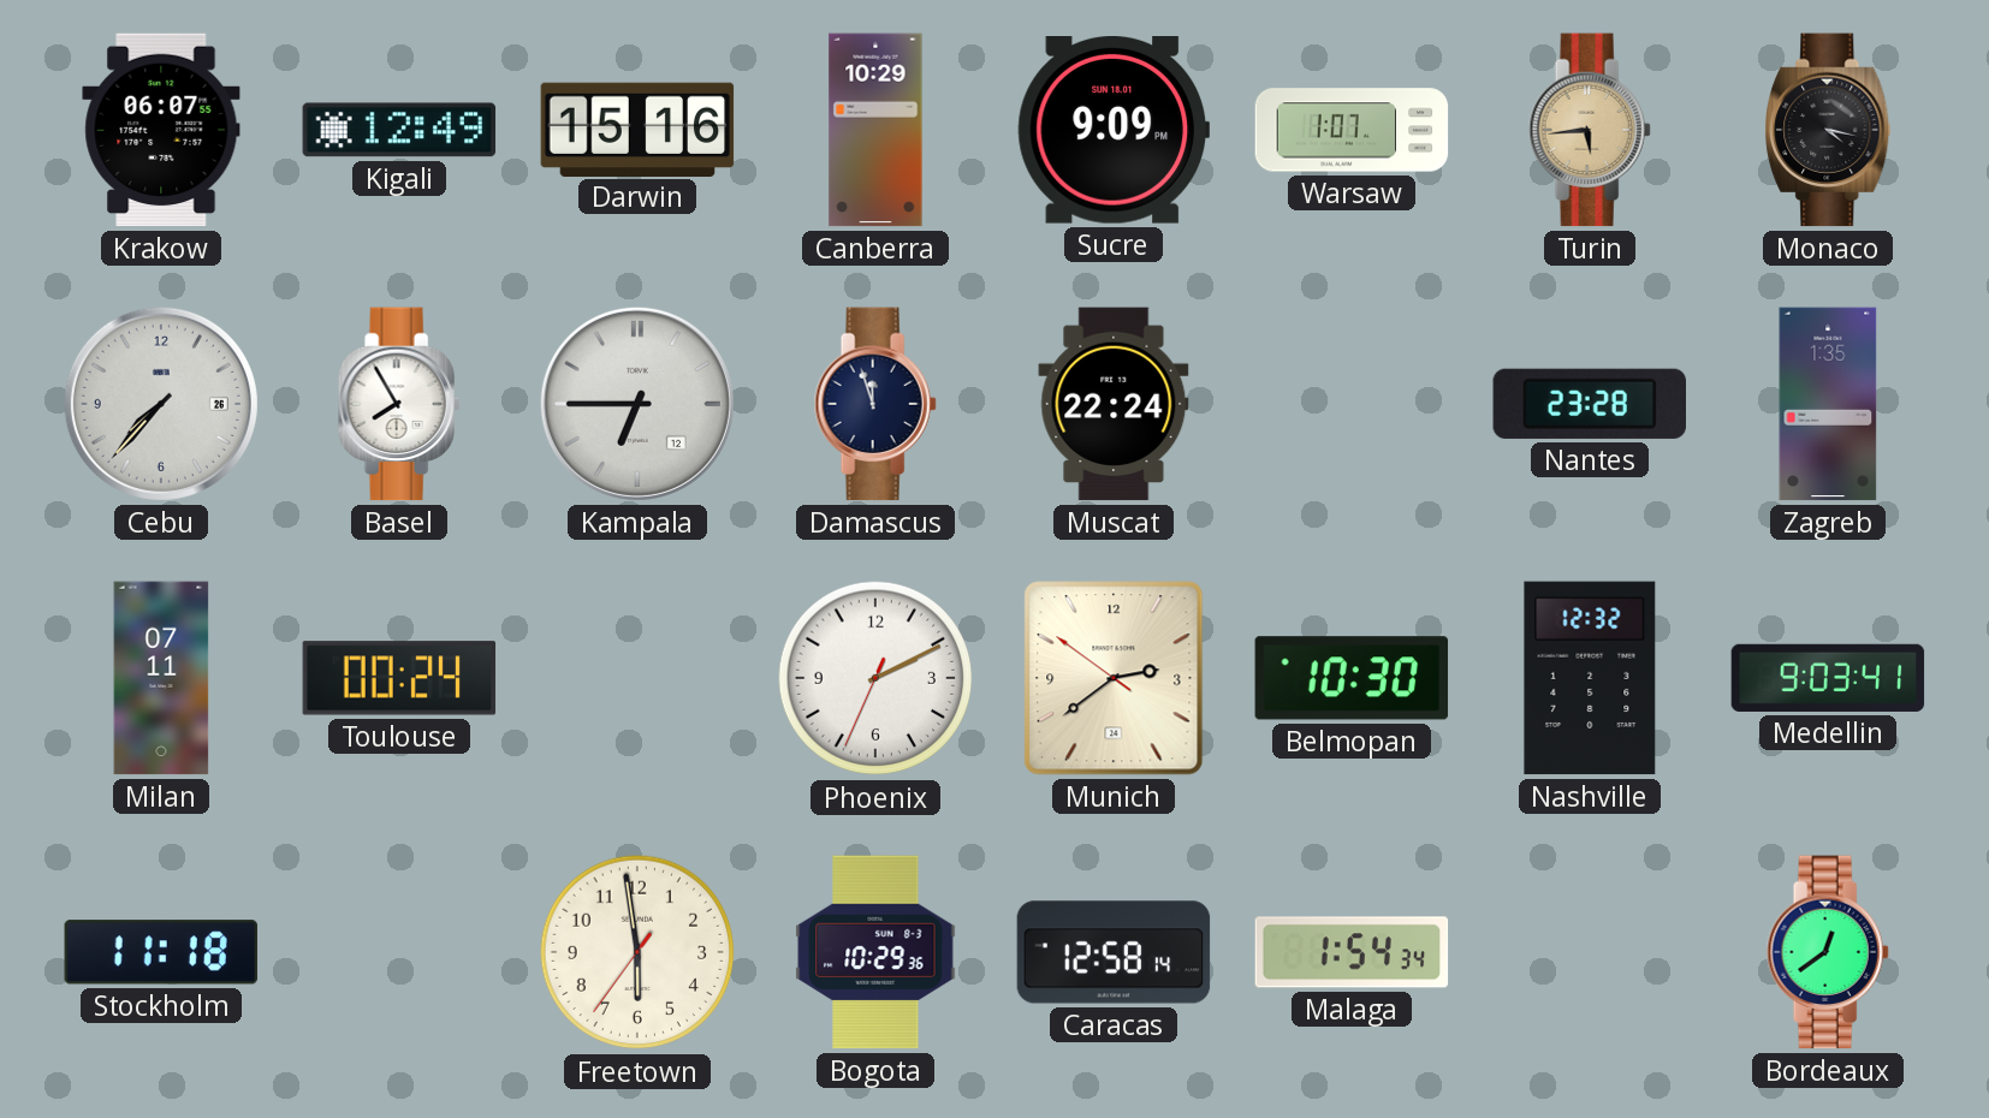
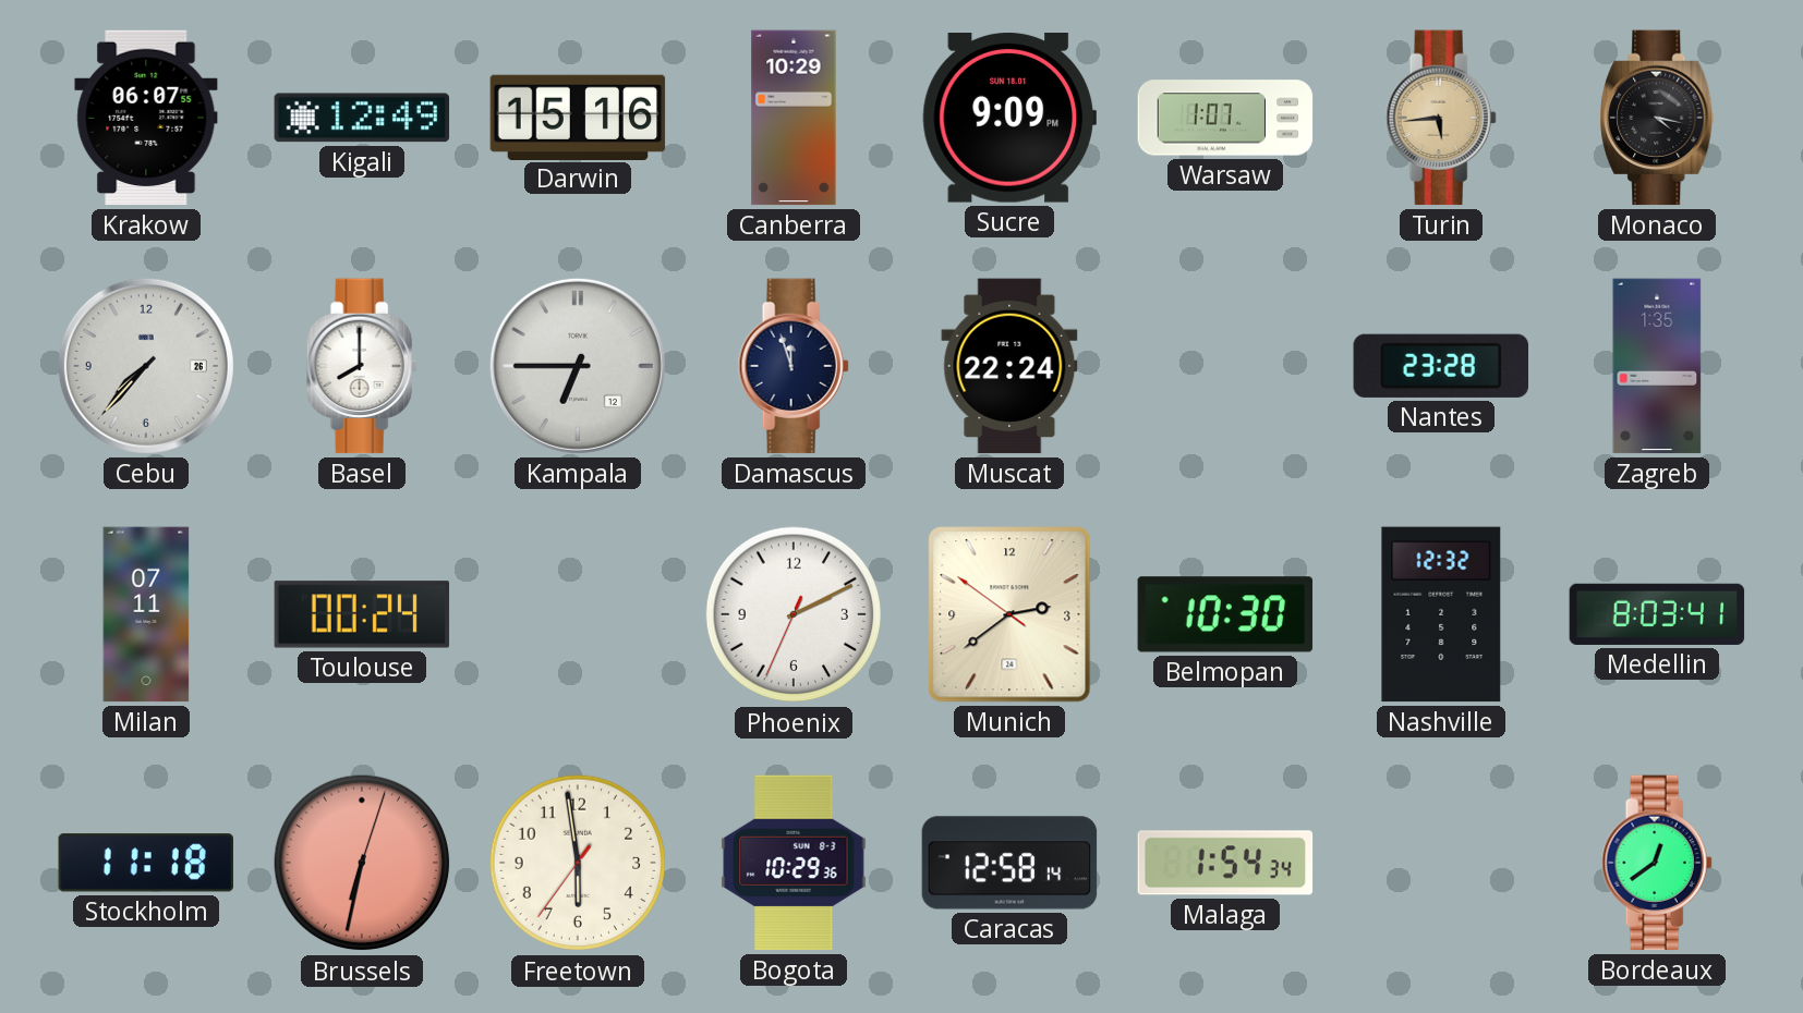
Basel: 7:55 -> 8:00 (362, 366)
Medellin: 9:03 -> 8:03 (1657, 614)
Brussels: none -> 6:32 (362, 863)
